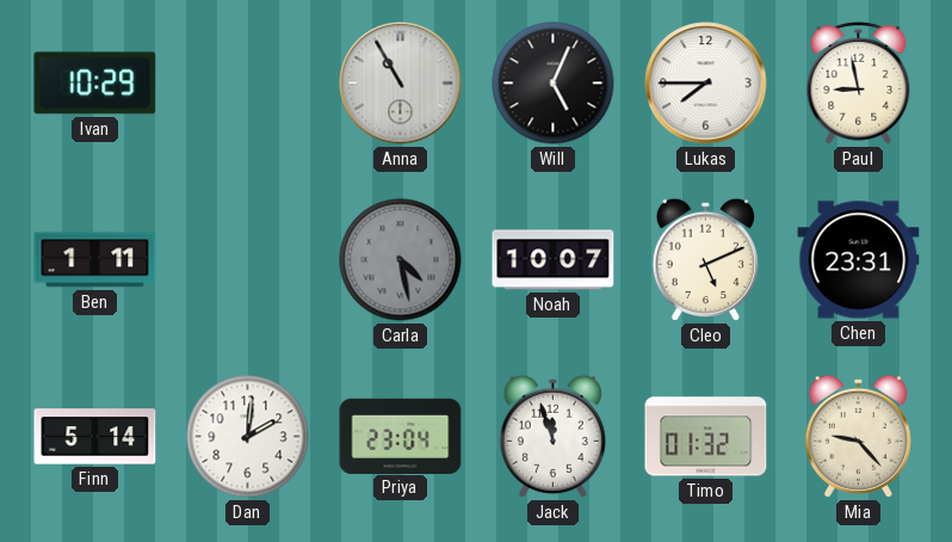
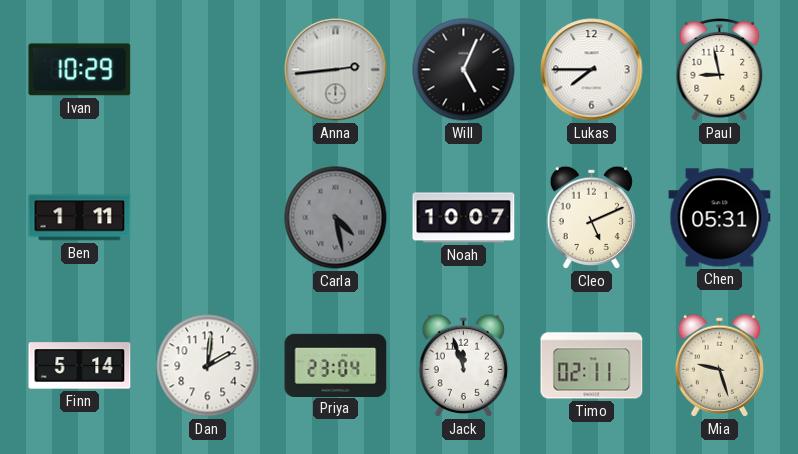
Anna: 10:55 -> 2:44 (336, 70)
Chen: 23:31 -> 05:31 (720, 218)
Timo: 01:32 -> 02:11 (592, 366)
Mia: 9:23 -> 9:27 (719, 365)
